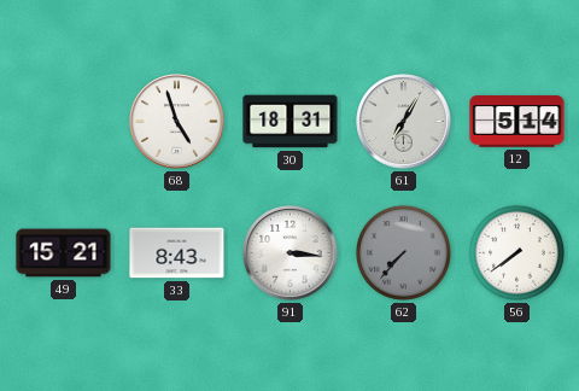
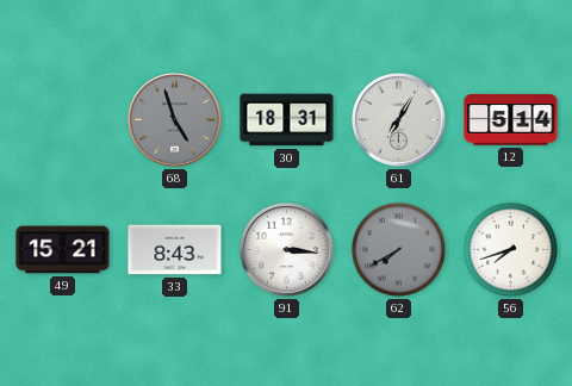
68 dial: white -> grey (175, 120)
62: 7:37 -> 7:40 (398, 249)
56: 7:39 -> 7:42 (510, 249)
